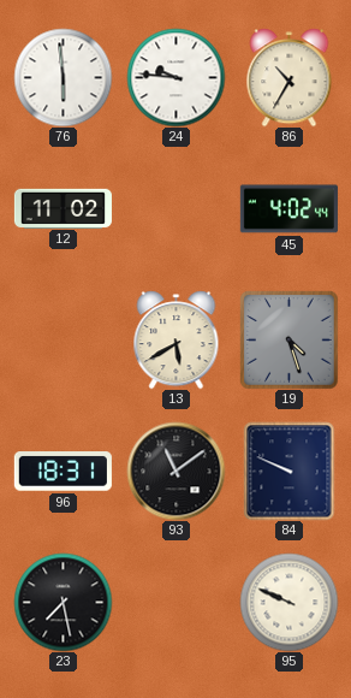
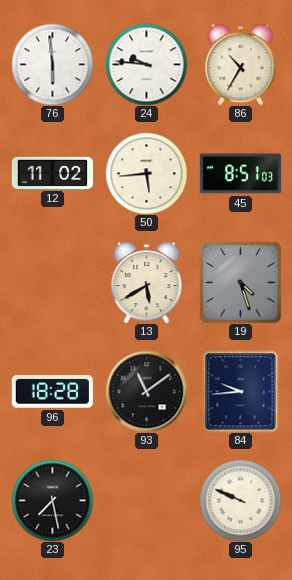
50: none -> 5:44 (146, 173)
45: 4:02 -> 8:51 (240, 174)
96: 18:31 -> 18:28 (52, 392)
84: 9:49 -> 9:44 (241, 391)
